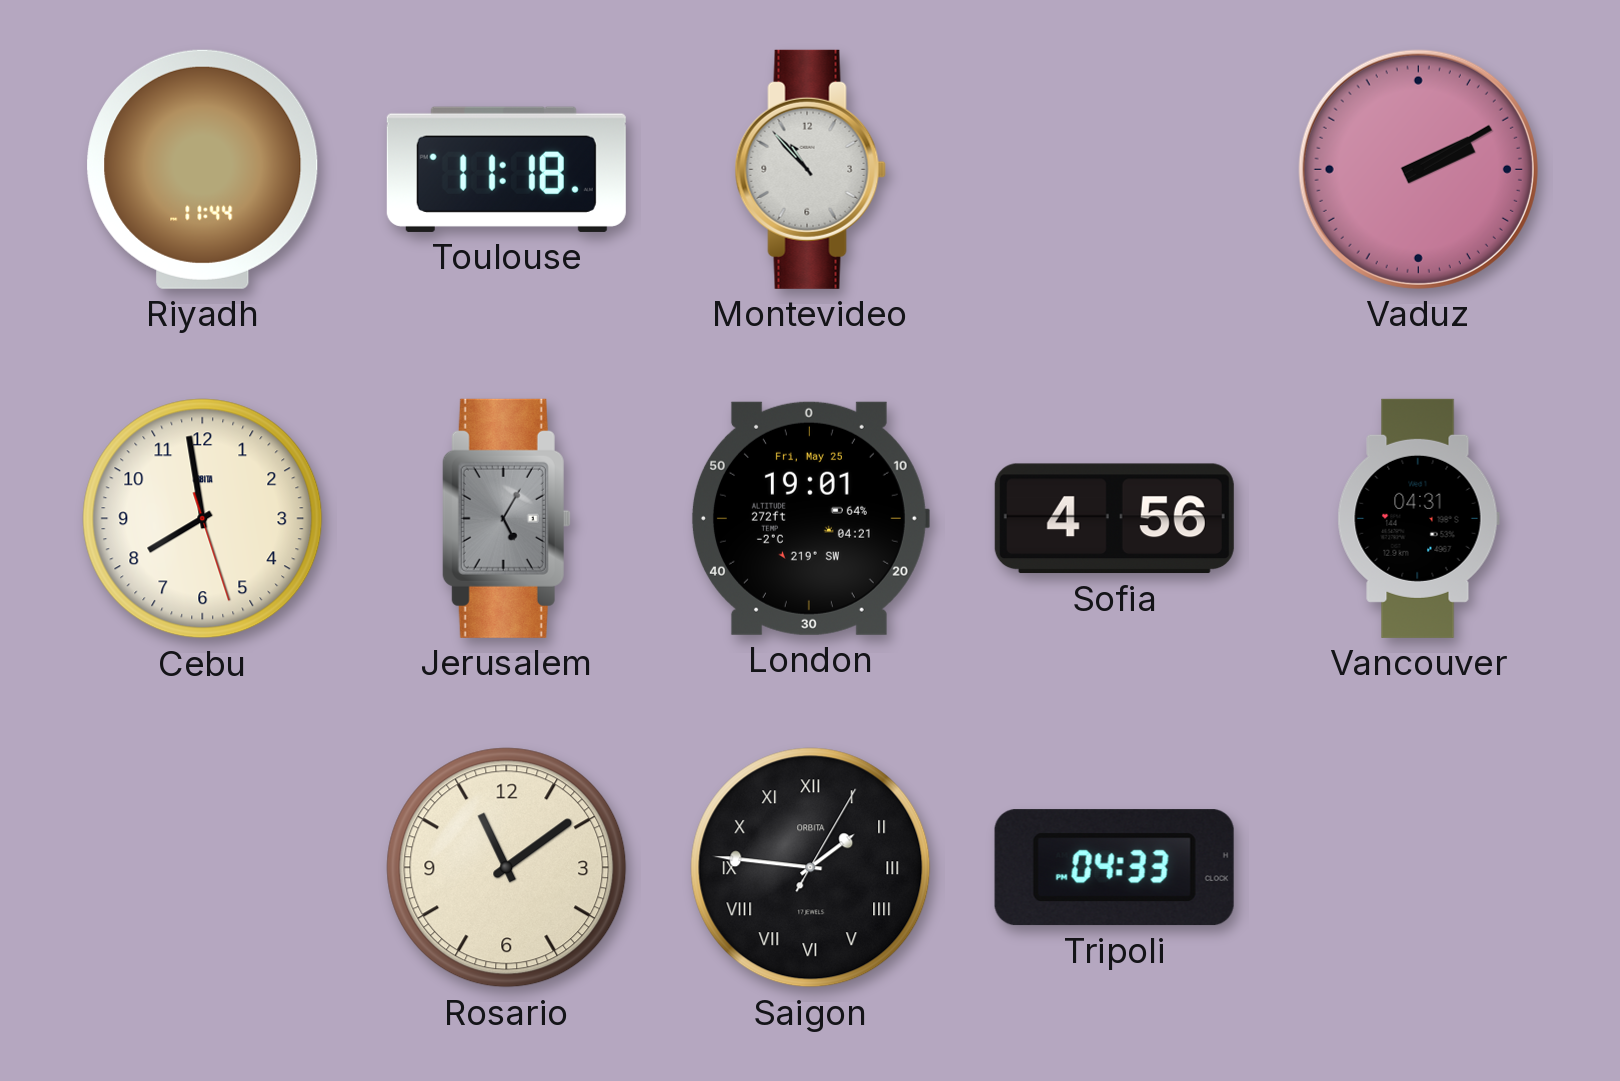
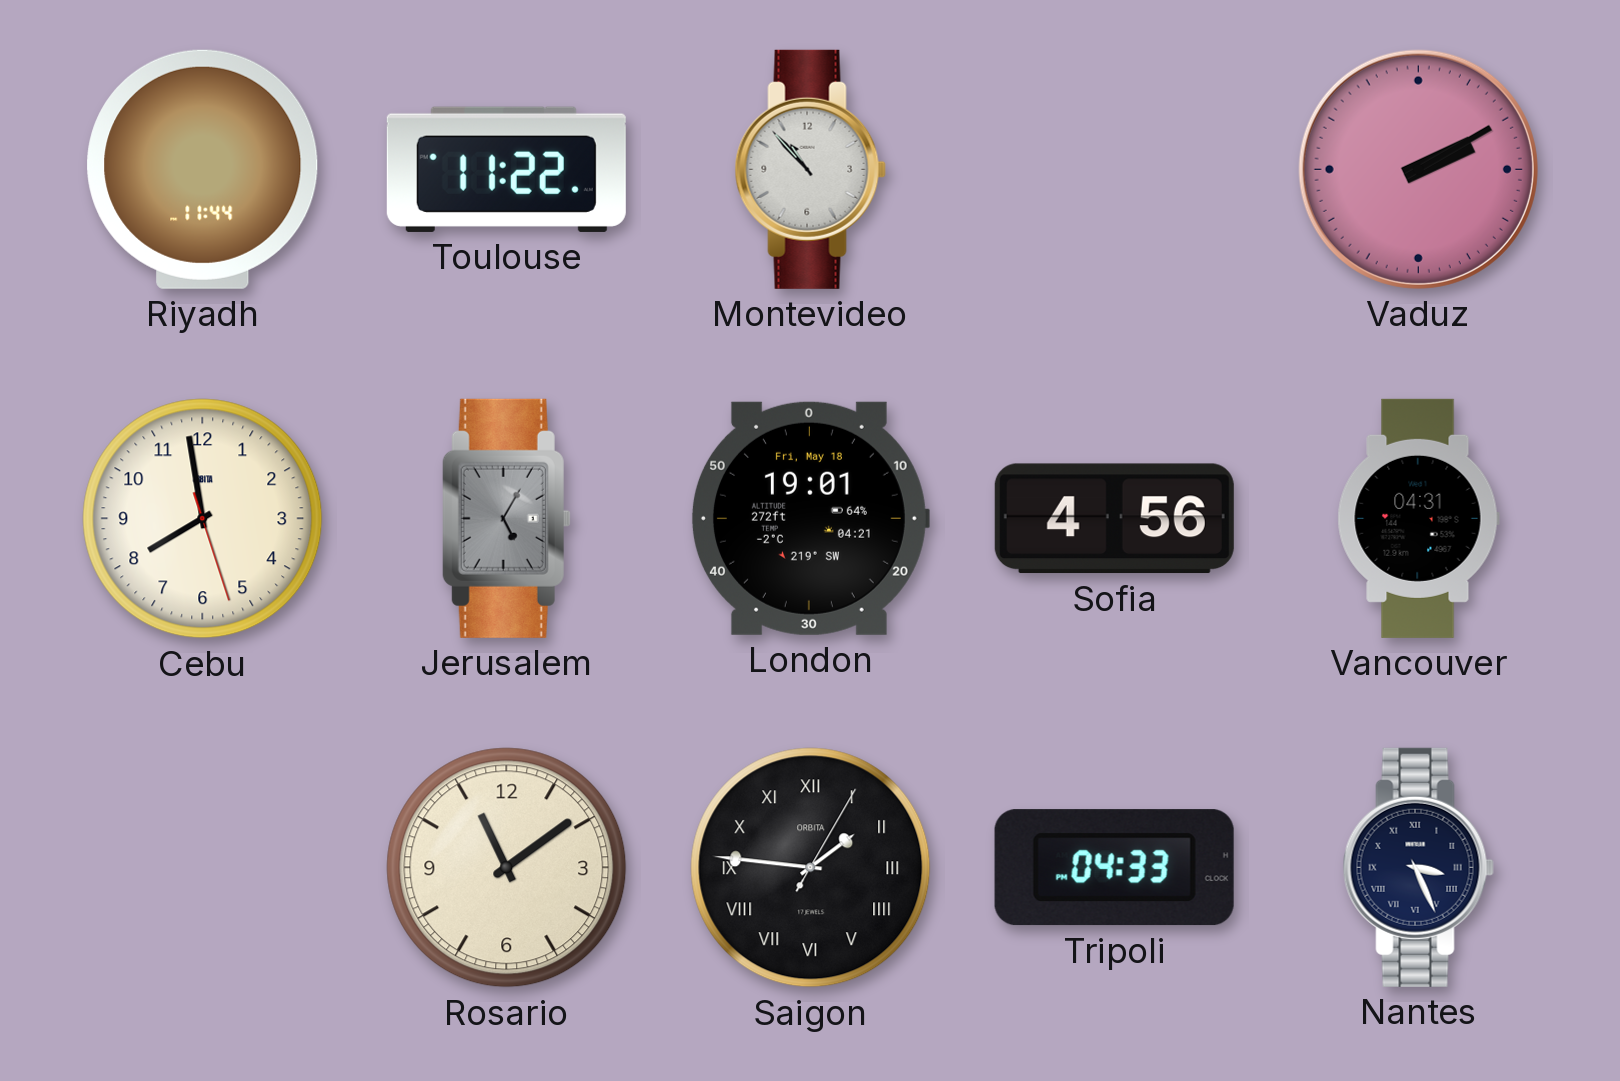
Toulouse: 11:18 -> 11:22 (506, 169)
London date: Fri, May 25 -> Fri, May 18 (810, 518)
Nantes: none -> 3:26 (1418, 867)
